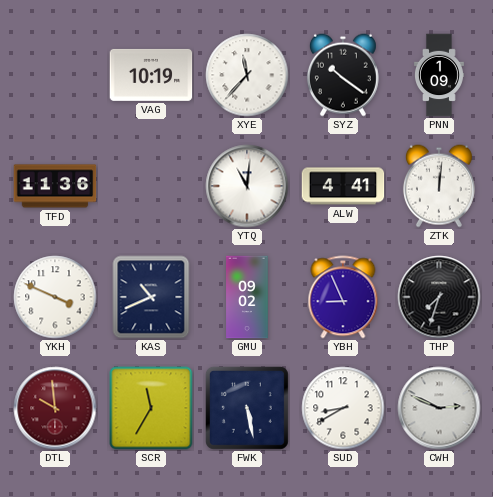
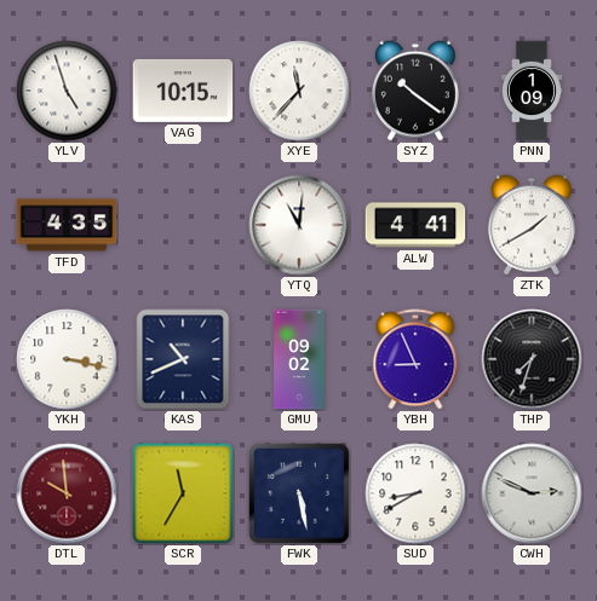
YLV: none -> 4:57 (67, 91)
VAG: 10:19 -> 10:15 (183, 91)
TFD: 11:36 -> 4:35 (67, 225)
ZTK: 12:01 -> 1:40 (532, 225)
YKH: 3:49 -> 3:17 (67, 359)
